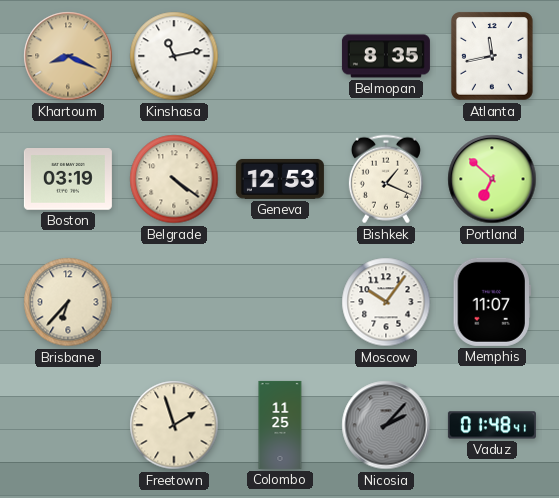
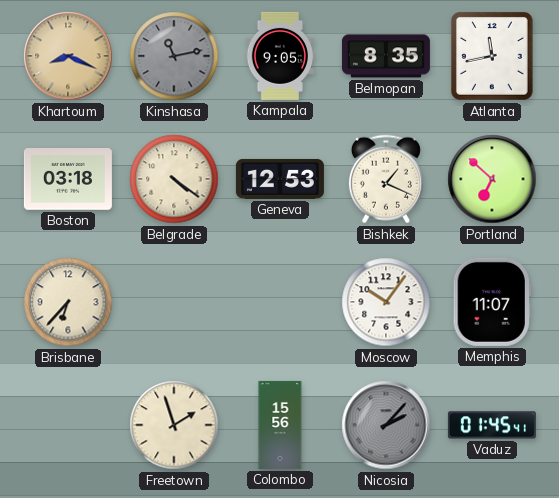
Kinshasa dial: white -> grey (174, 56)
Kampala: none -> 9:05 (279, 56)
Boston: 03:19 -> 03:18 (68, 180)
Colombo: 11:25 -> 15:56 (280, 425)
Vaduz: 01:48 -> 01:45 (492, 425)
